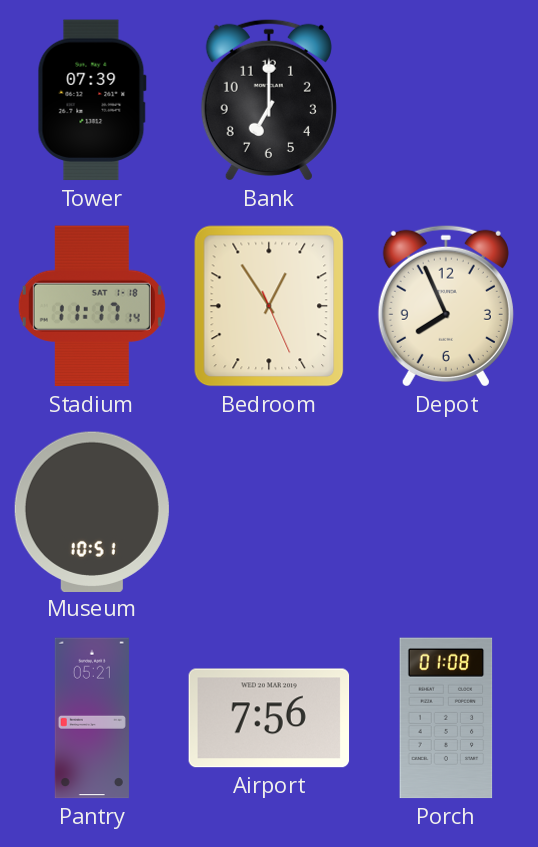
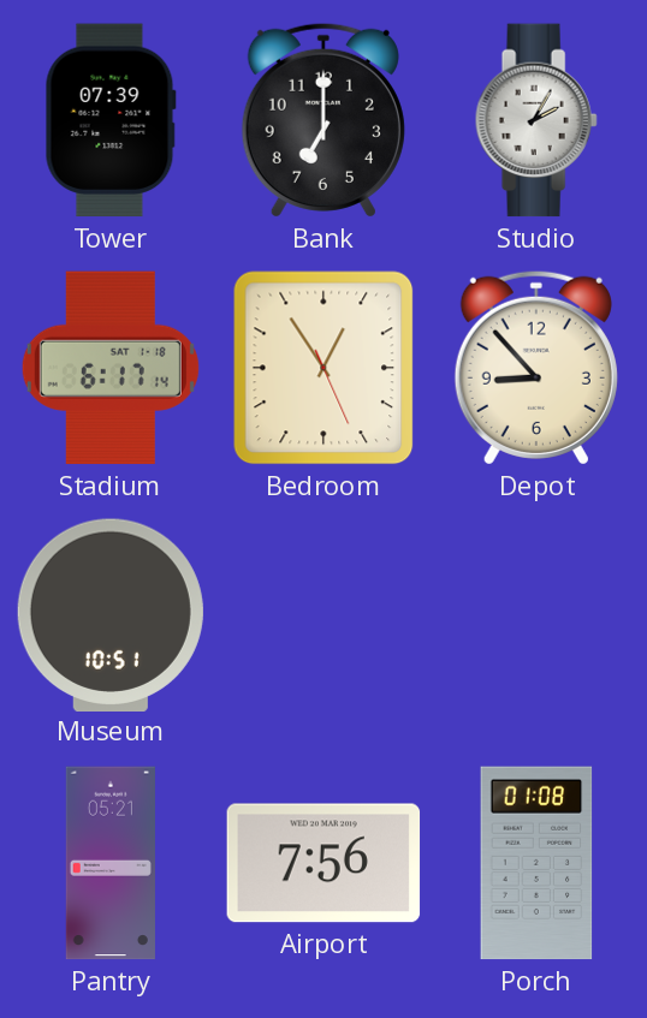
Studio: none -> 2:05 (536, 120)
Stadium: 11:17 -> 6:17 (111, 368)
Depot: 7:56 -> 8:53 (536, 368)
